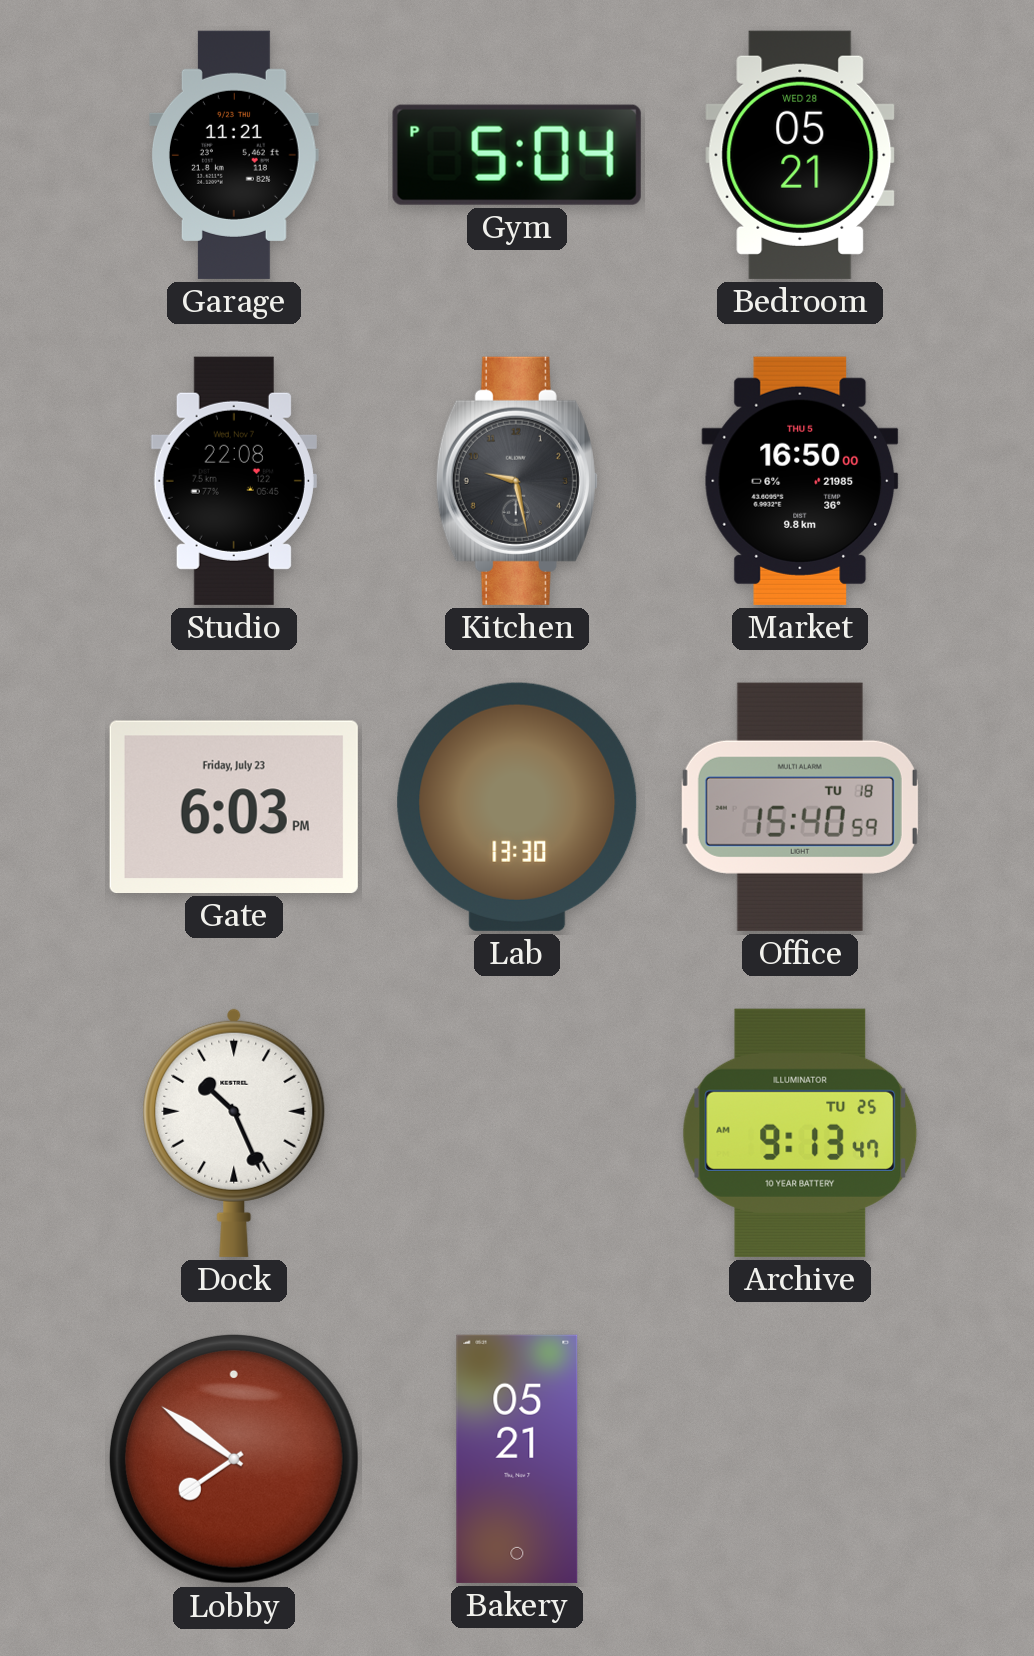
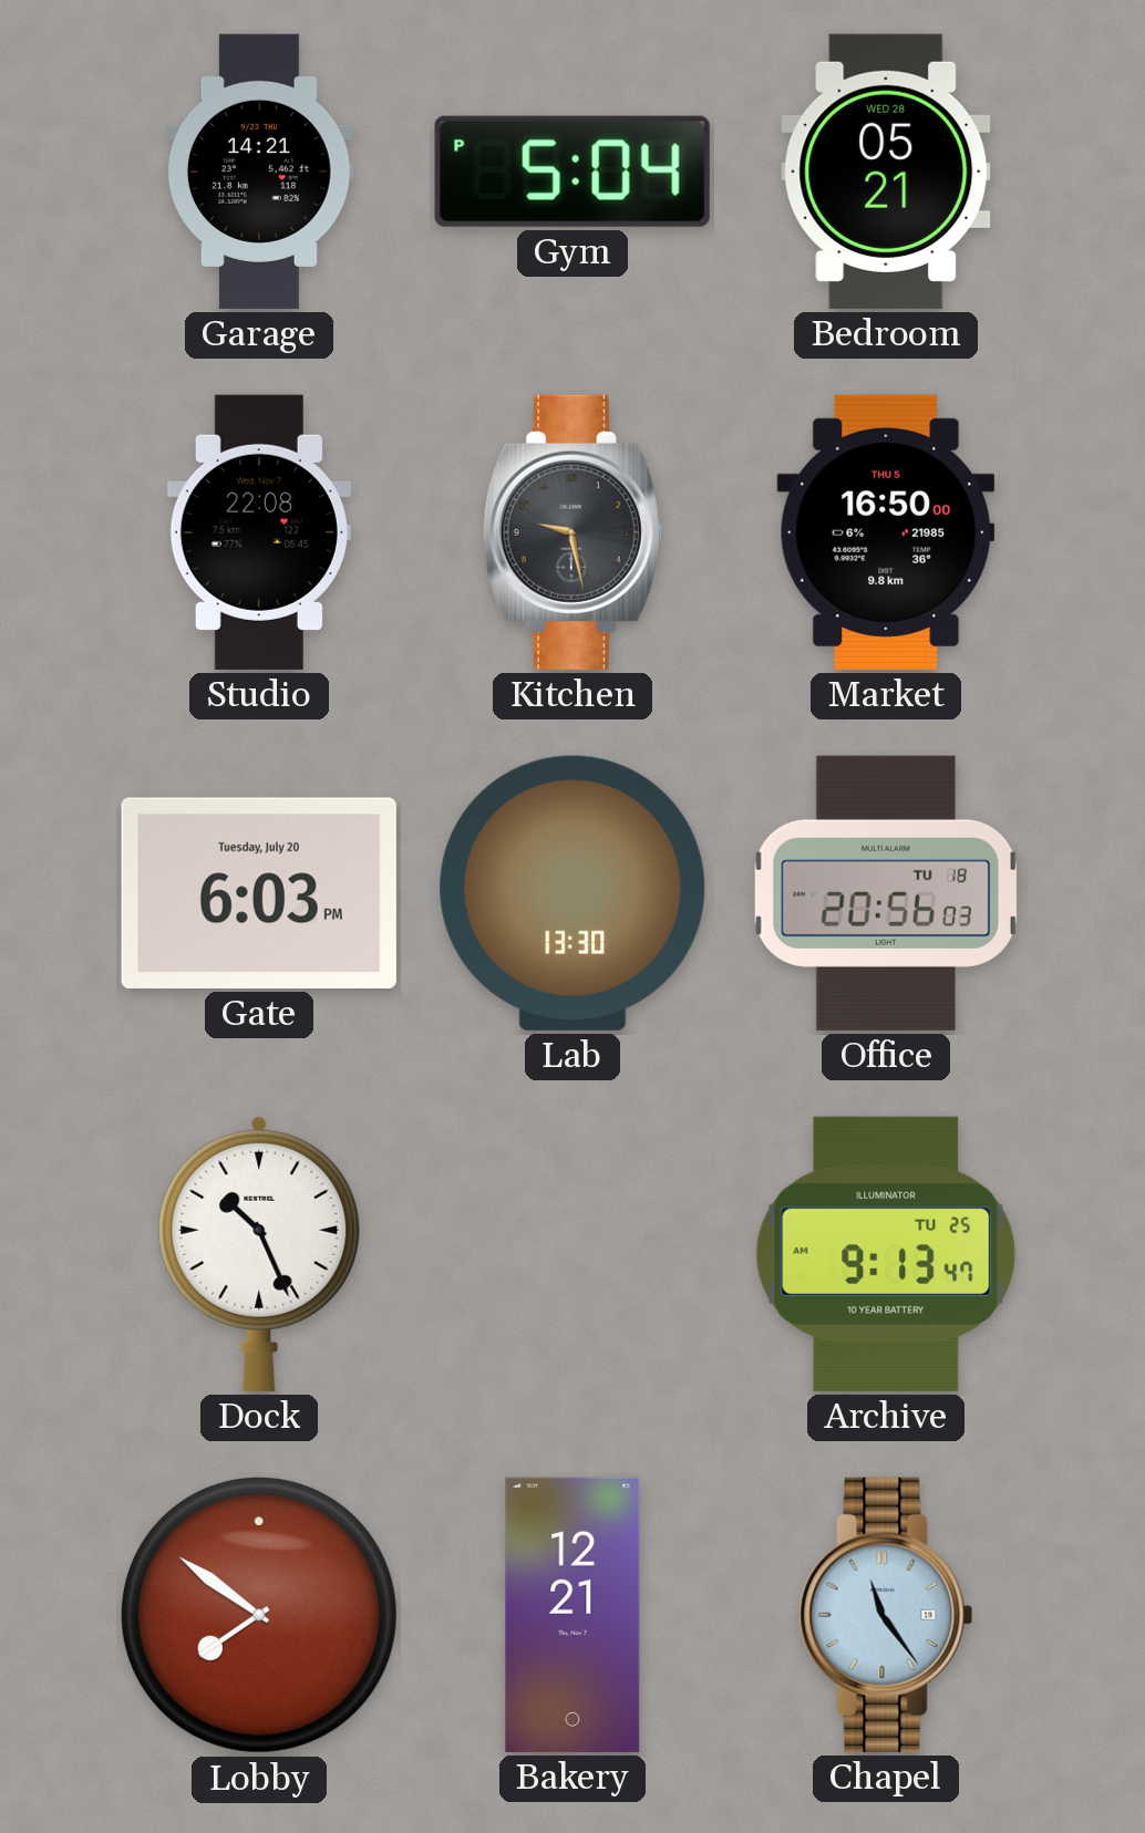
Garage: 11:21 -> 14:21 (259, 172)
Gate date: Friday, July 23 -> Tuesday, July 20 (259, 893)
Office: 15:40 -> 20:56 (886, 893)
Bakery: 05:21 -> 12:21 (572, 1615)
Chapel: none -> 11:24 (886, 1615)
